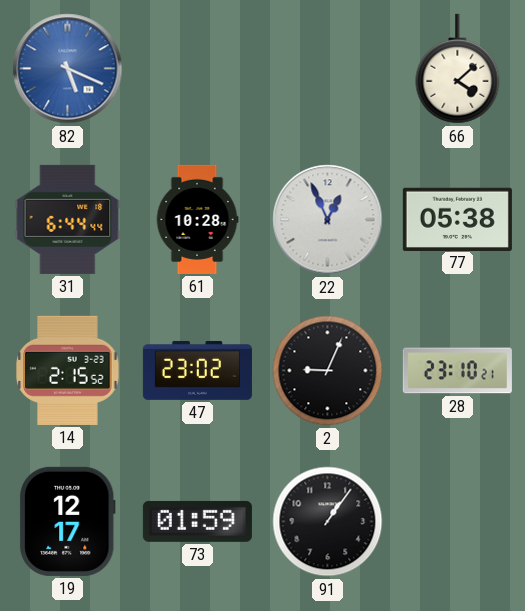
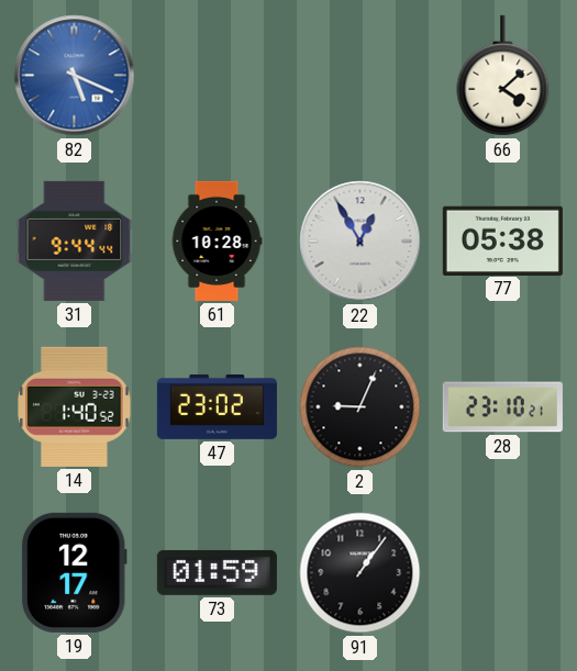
31: 6:44 -> 9:44 (75, 241)
22: 12:56 -> 12:55 (360, 242)
14: 2:15 -> 1:40 (75, 406)
